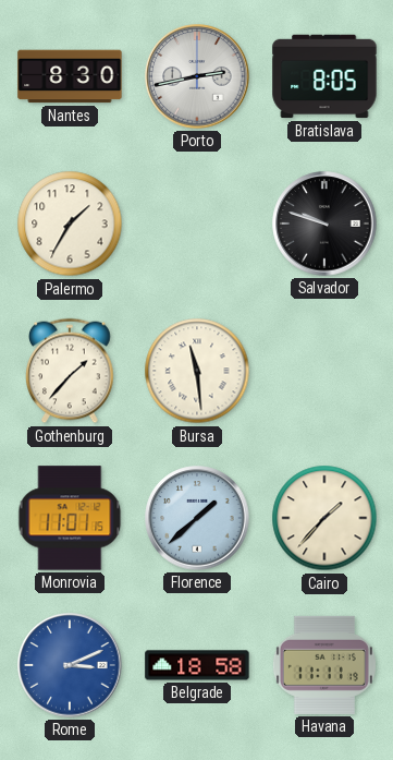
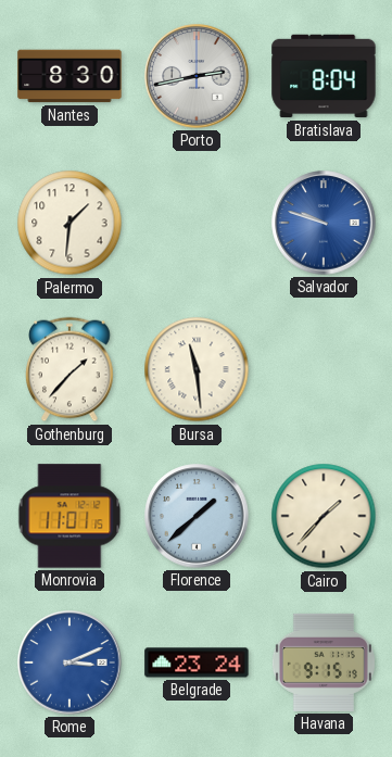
Bratislava: 8:05 -> 8:04 (324, 76)
Palermo: 1:35 -> 1:31 (69, 223)
Salvador dial: black -> blue (324, 223)
Belgrade: 18:58 -> 23:24 (197, 663)
Havana: 11:11 -> 9:15 (324, 663)
